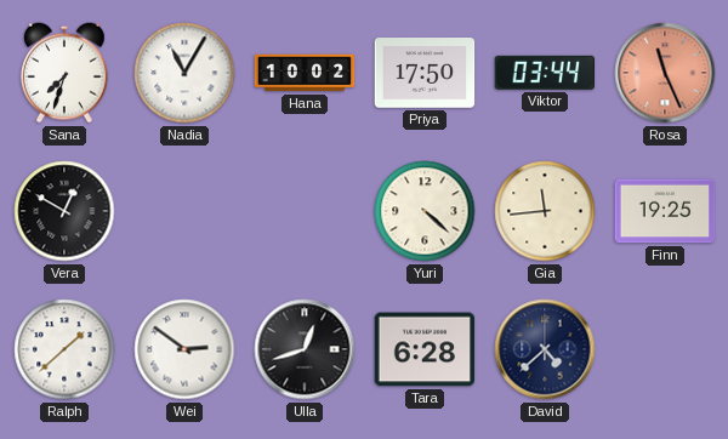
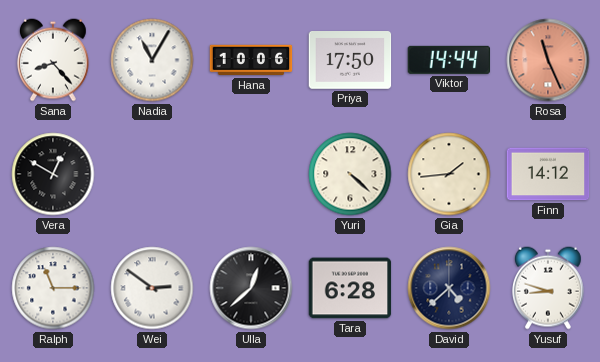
Sana: 7:33 -> 8:23 (53, 60)
Hana: 10:02 -> 10:06 (251, 60)
Viktor: 03:44 -> 14:44 (448, 60)
Gia: 11:44 -> 1:44 (449, 174)
Finn: 19:25 -> 14:12 (548, 174)
Ralph: 1:38 -> 11:15 (53, 288)
Ulla: 12:42 -> 12:38 (251, 288)
Yusuf: none -> 8:48 (548, 288)
